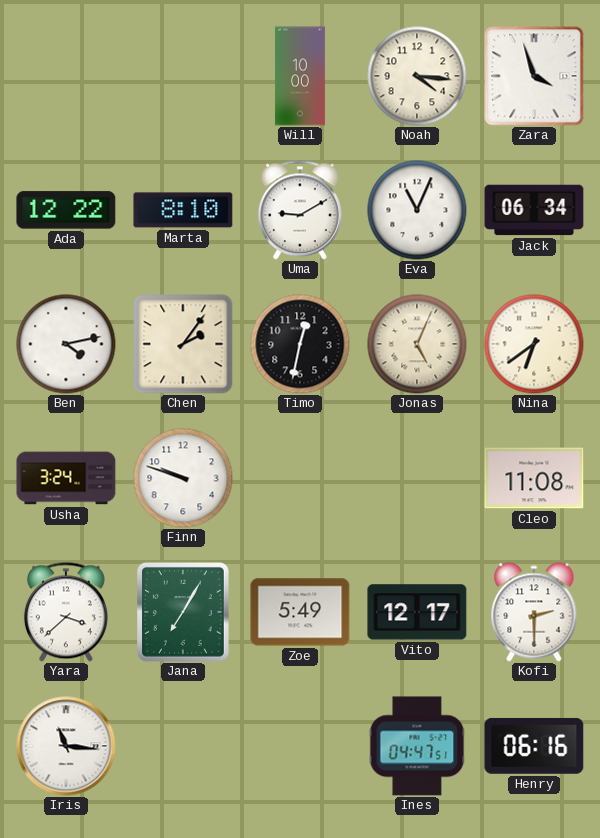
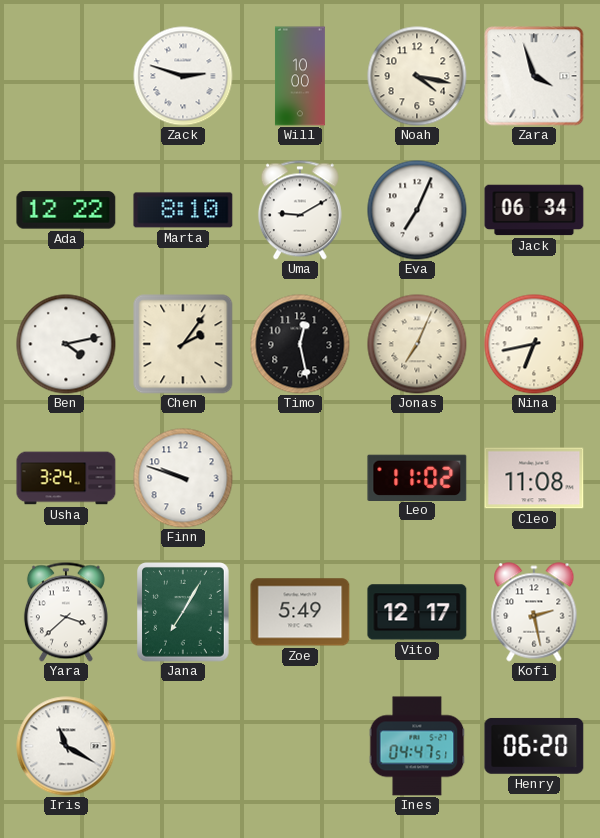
Zack: none -> 2:48 (183, 76)
Noah: 4:16 -> 4:17 (417, 76)
Eva: 11:04 -> 7:04 (417, 210)
Timo: 12:32 -> 12:28 (300, 344)
Jonas: 5:04 -> 7:04 (417, 344)
Nina: 6:39 -> 6:43 (534, 344)
Leo: none -> 11:02 (417, 477)
Kofi: 2:30 -> 2:28 (534, 612)
Iris: 11:16 -> 11:20 (66, 746)
Henry: 06:16 -> 06:20 (534, 746)
